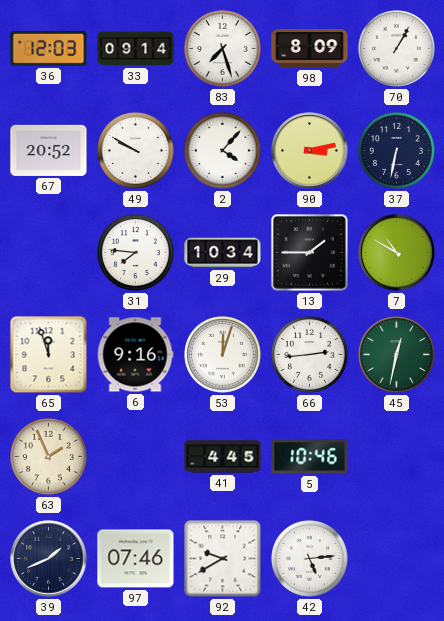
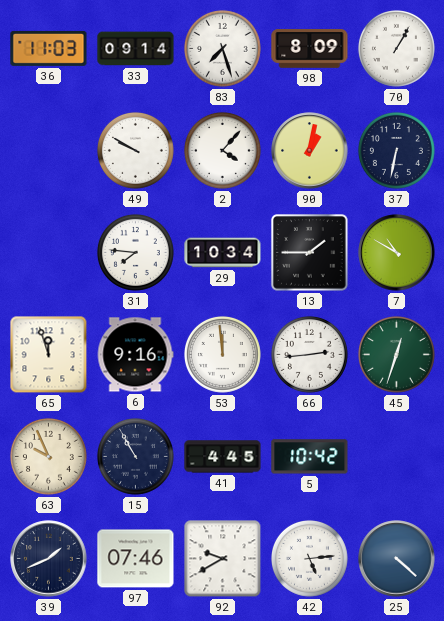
36: 12:03 -> 11:03 (49, 48)
67: 20:52 -> none (49, 150)
90: 3:13 -> 1:02 (310, 151)
53: 12:03 -> 11:59 (222, 354)
45: 12:32 -> 12:33 (396, 354)
63: 1:56 -> 9:56 (48, 456)
15: none -> 10:55 (135, 456)
5: 10:46 -> 10:42 (310, 457)
25: none -> 4:22 (397, 559)
